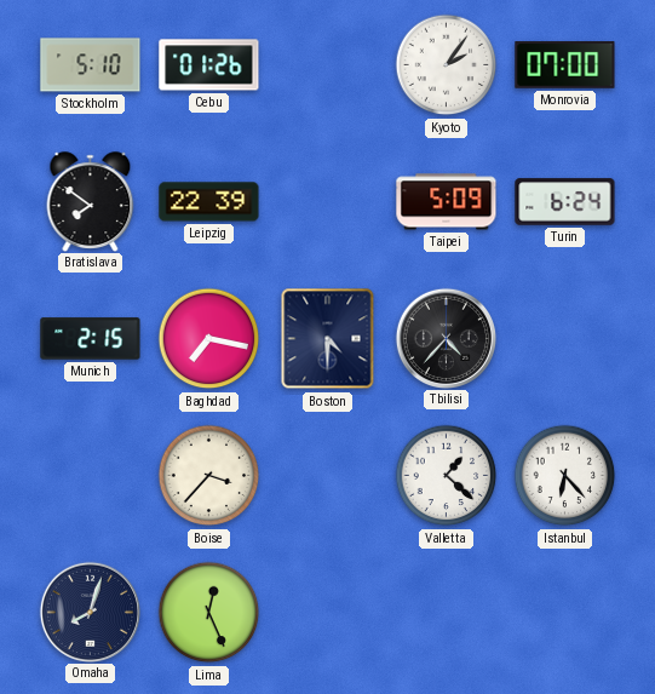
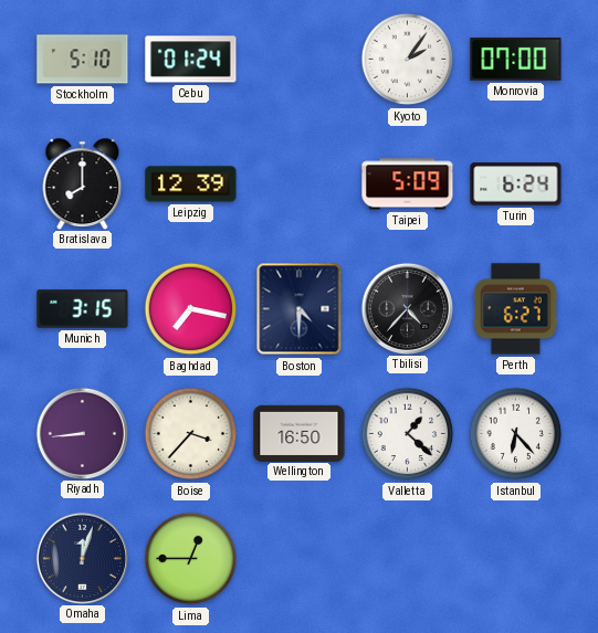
Cebu: 01:26 -> 01:24 (191, 60)
Bratislava: 7:51 -> 8:00 (83, 183)
Leipzig: 22:39 -> 12:39 (191, 184)
Munich: 2:15 -> 3:15 (83, 309)
Perth: none -> 6:27 (515, 309)
Riyadh: none -> 8:44 (82, 433)
Wellington: none -> 16:50 (300, 433)
Omaha: 8:03 -> 12:03 (82, 558)
Lima: 12:26 -> 12:45 (191, 559)
